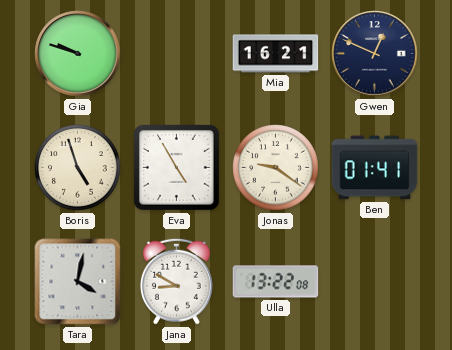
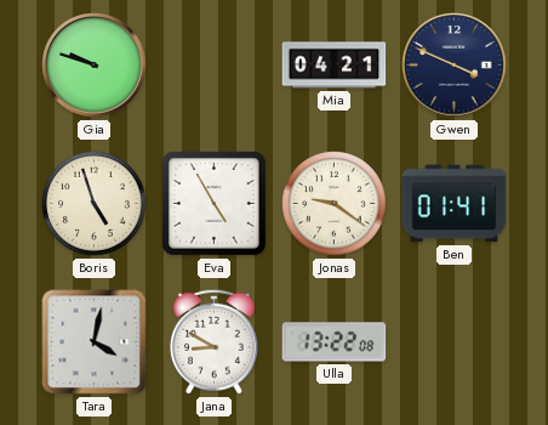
Mia: 16:21 -> 04:21 (335, 66)
Gwen: 12:49 -> 3:49 (455, 66)
